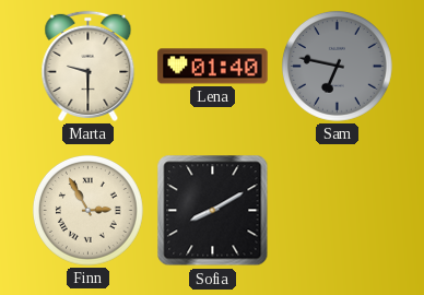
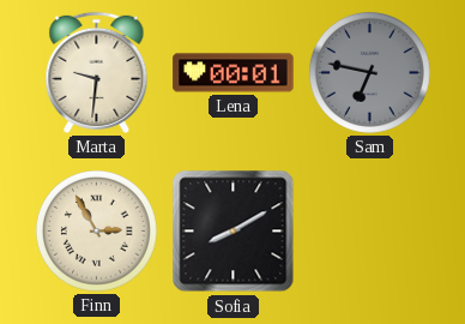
Marta: 9:30 -> 9:31 (97, 72)
Lena: 01:40 -> 00:01 (234, 73)
